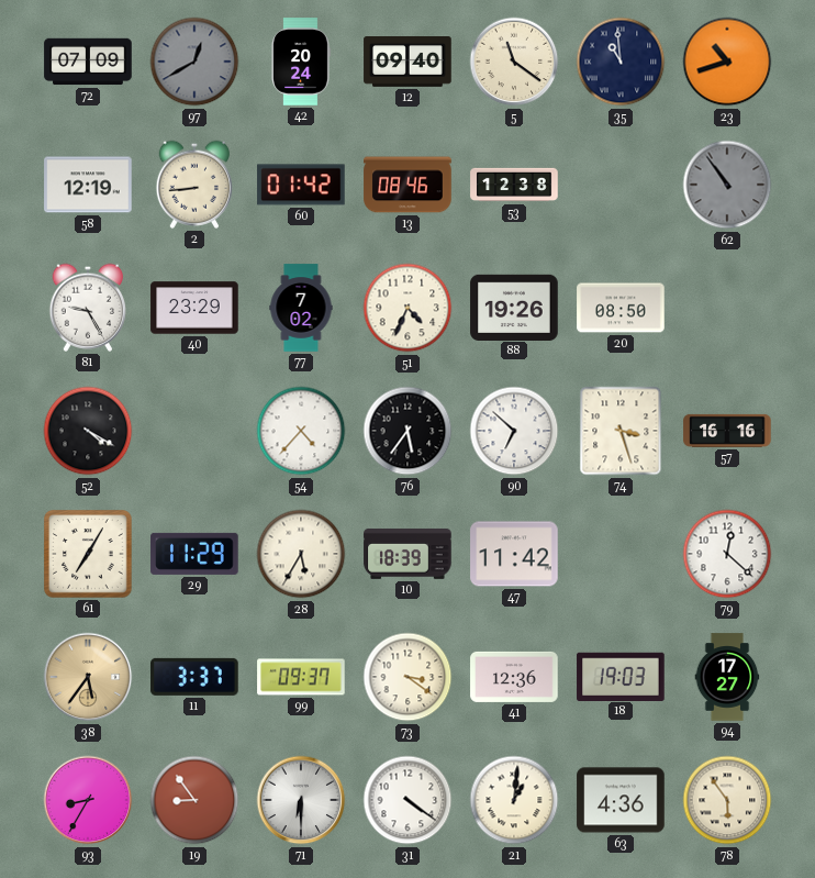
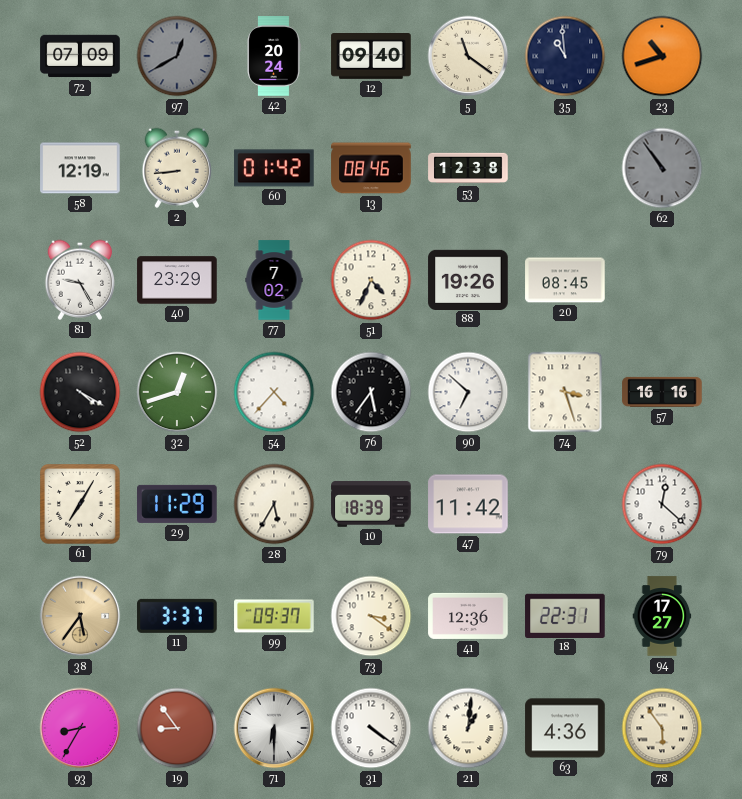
20: 08:50 -> 08:45 (565, 280)
32: none -> 12:42 (177, 392)
18: 19:03 -> 22:31 (565, 615)
